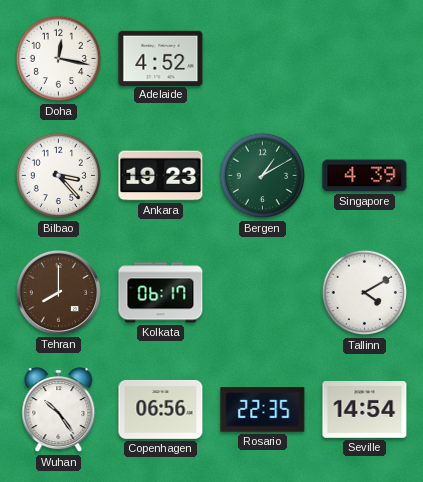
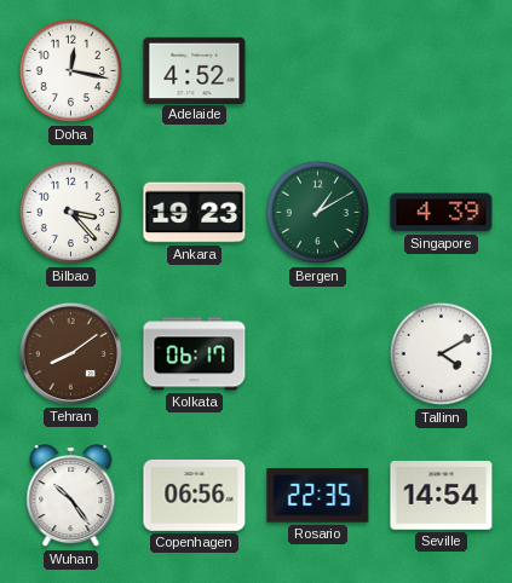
Tehran: 8:00 -> 8:09 (70, 353)
